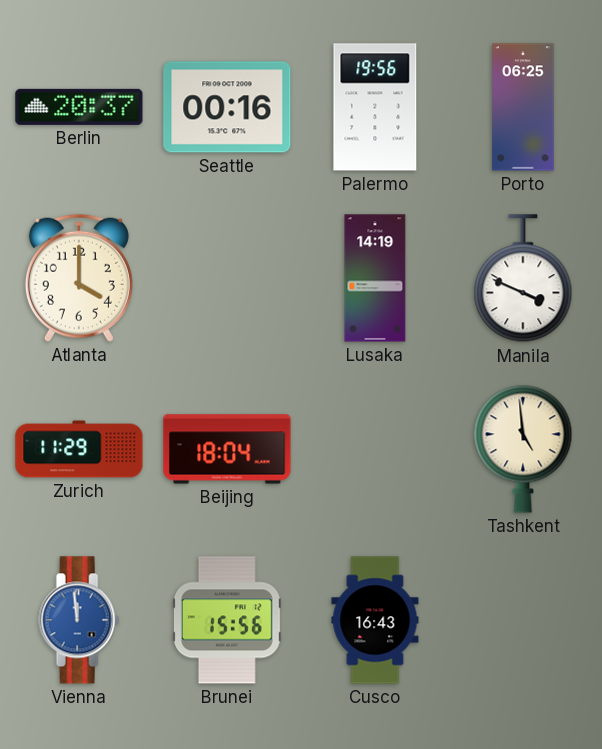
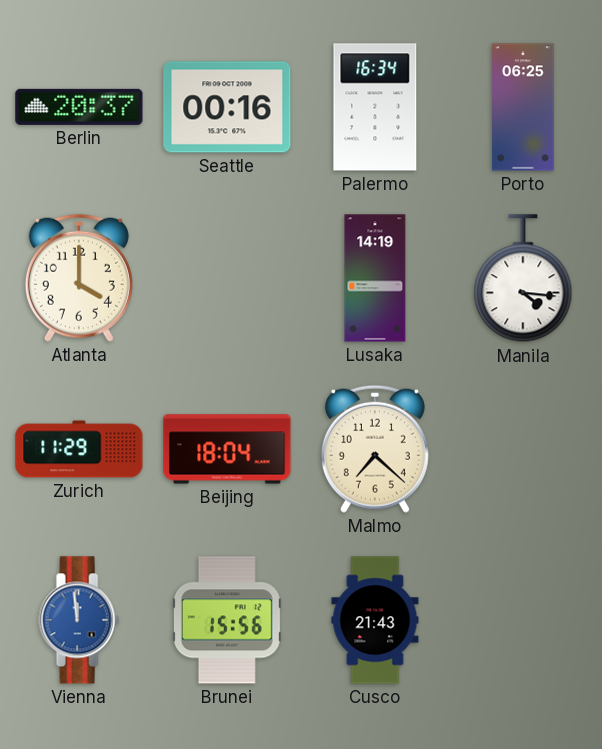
Palermo: 19:56 -> 16:34 (375, 107)
Manila: 3:49 -> 4:16 (523, 279)
Malmo: none -> 7:22 (375, 449)
Tashkent: 4:59 -> none (523, 449)
Cusco: 16:43 -> 21:43 (375, 620)
